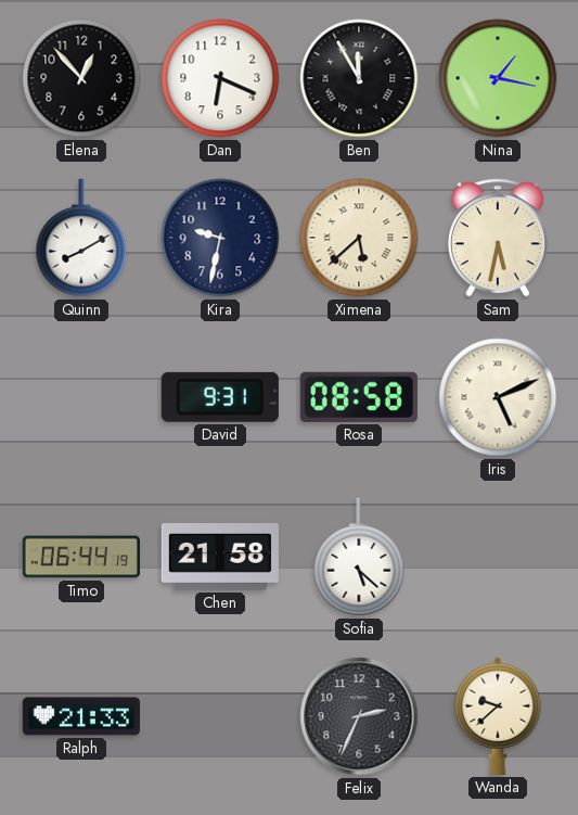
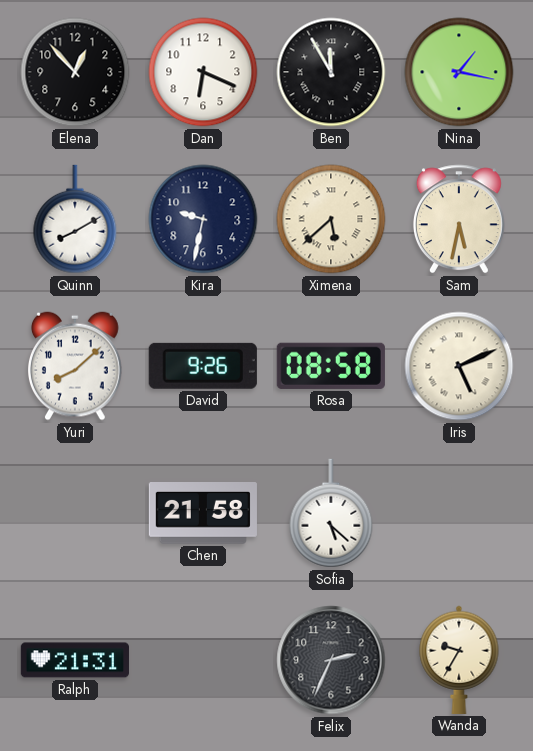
Yuri: none -> 8:08 (76, 366)
David: 9:31 -> 9:26 (203, 366)
Timo: 06:44 -> none (81, 557)
Ralph: 21:33 -> 21:31 (75, 660)
Wanda: 9:38 -> 9:35 (459, 660)
